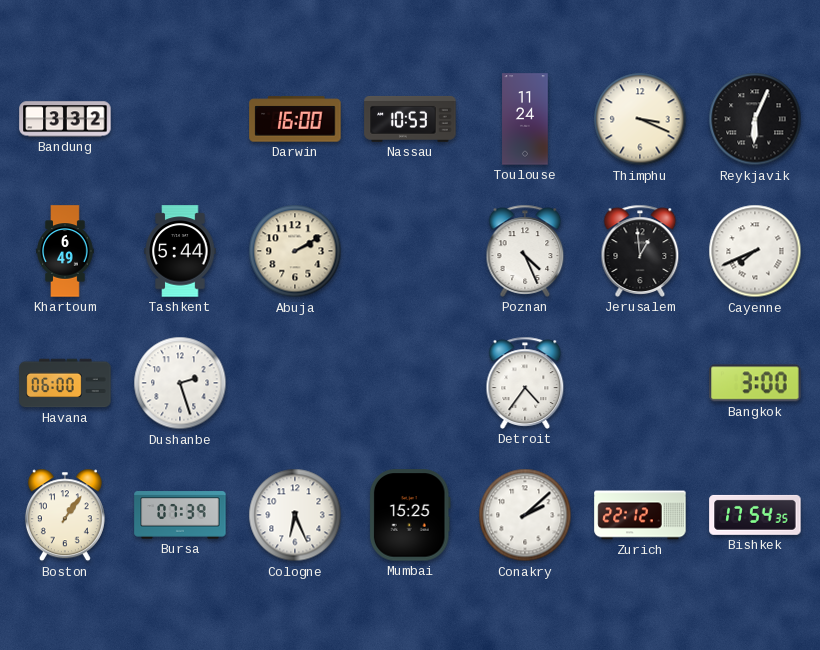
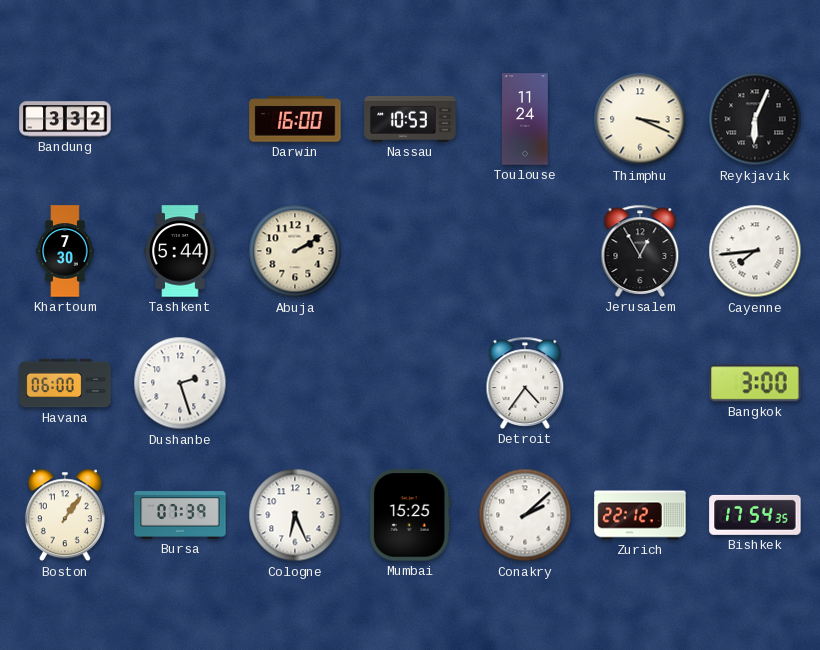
Khartoum: 6:49 -> 7:30 (65, 251)
Poznan: 4:26 -> none (525, 251)
Jerusalem: 12:59 -> 12:55 (640, 251)
Cayenne: 7:41 -> 7:44 (755, 251)
